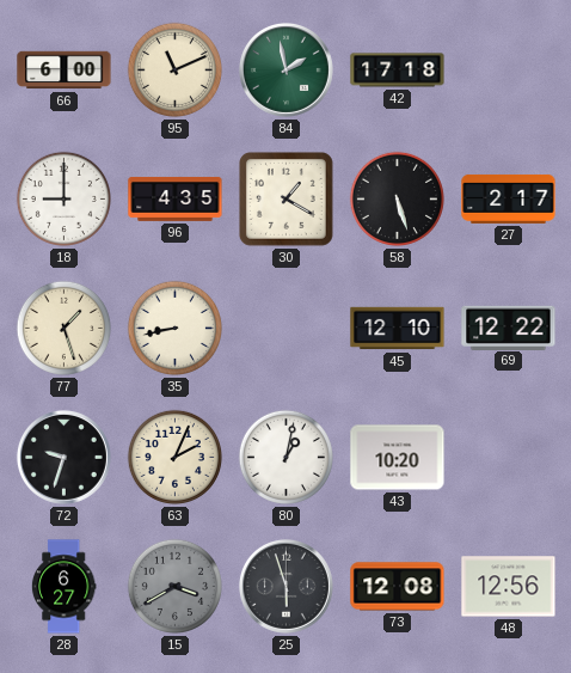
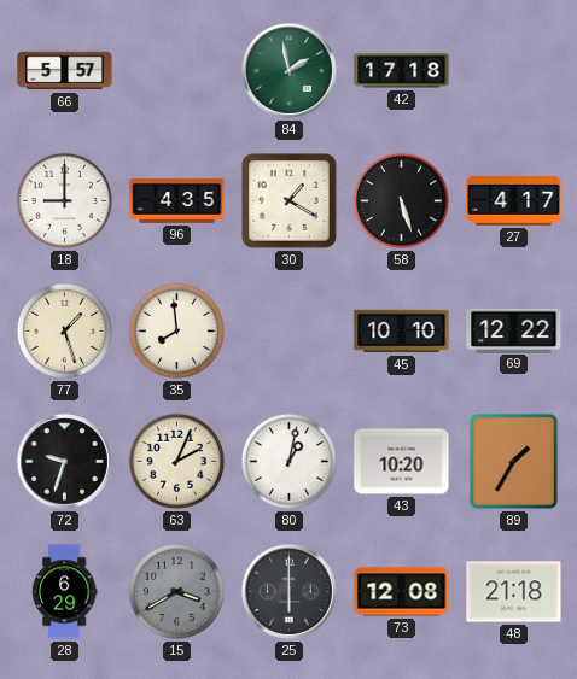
66: 6:00 -> 5:57 (65, 71)
95: 11:11 -> none (174, 69)
27: 2:17 -> 4:17 (514, 200)
35: 8:43 -> 7:59 (176, 330)
45: 12:10 -> 10:10 (402, 332)
89: none -> 1:35 (514, 462)
28: 6:27 -> 6:29 (64, 592)
25: 5:57 -> 6:00 (288, 591)
48: 12:56 -> 21:18 (514, 592)
